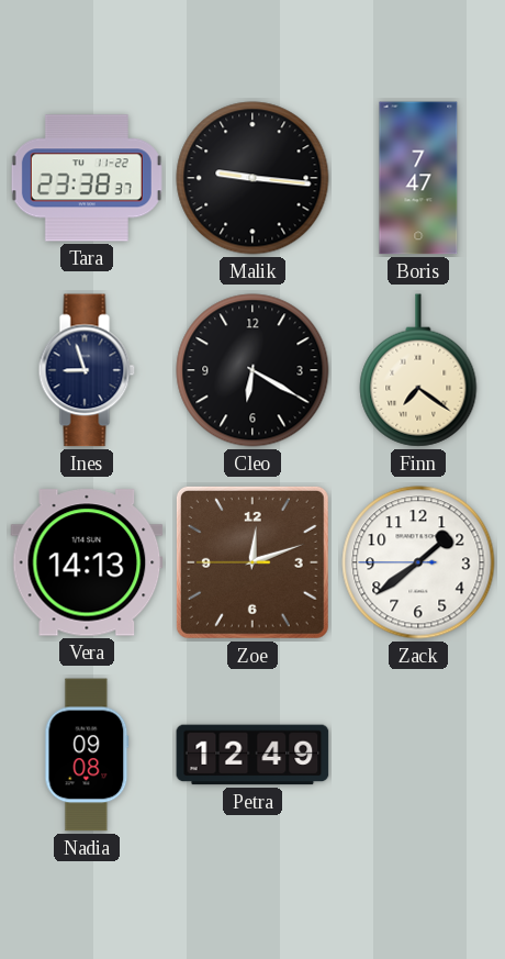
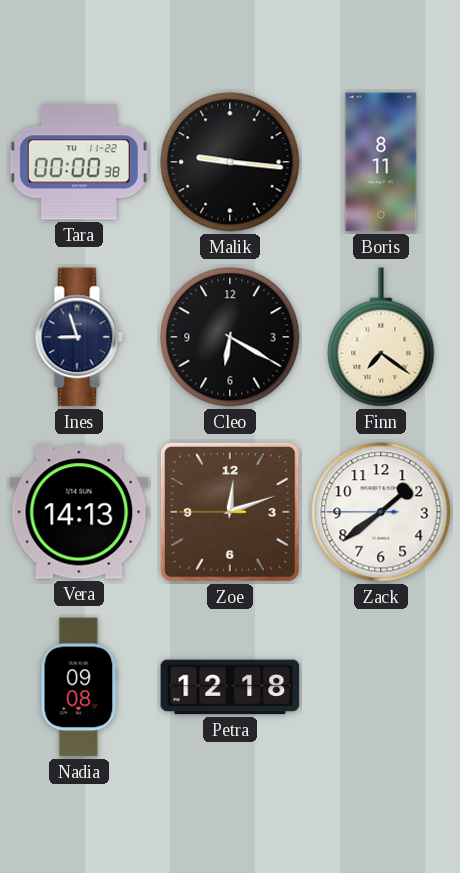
Tara: 23:38 -> 00:00 (79, 162)
Boris: 7:47 -> 8:11 (381, 162)
Petra: 12:49 -> 12:18 (230, 687)
